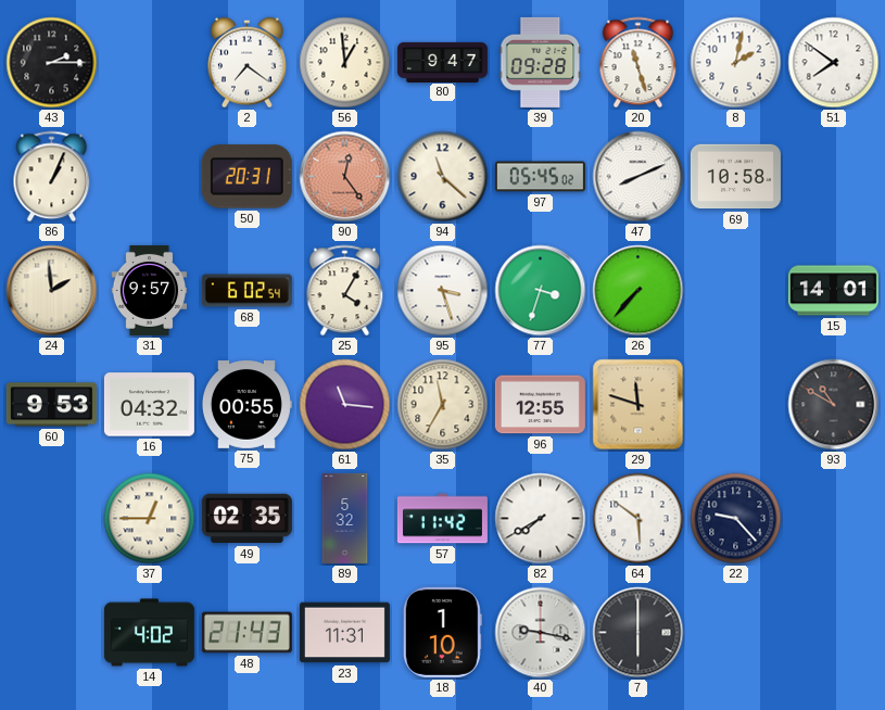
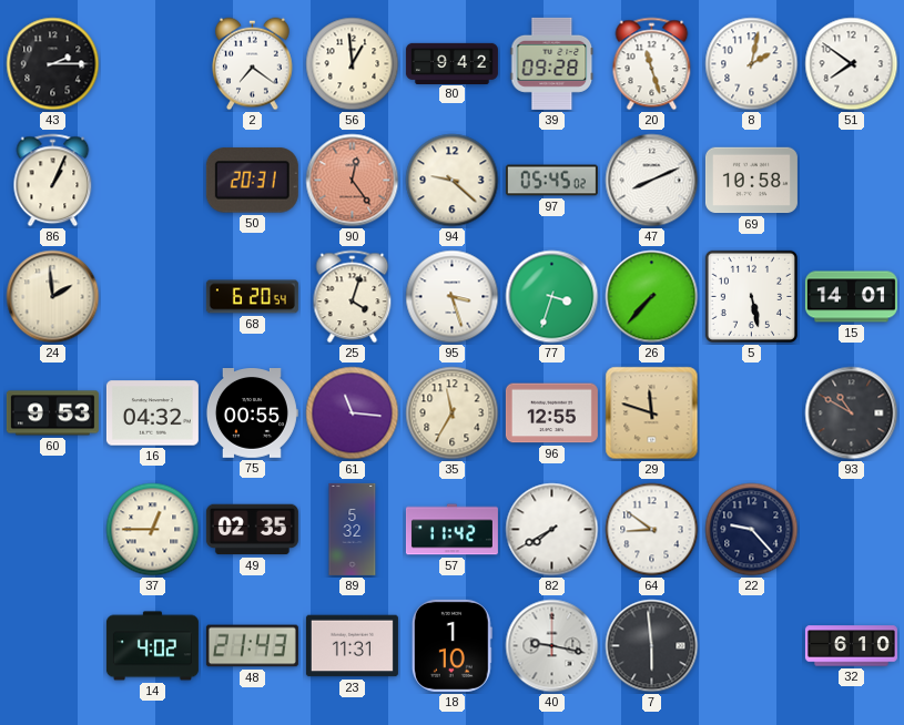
80: 9:47 -> 9:42 (451, 63)
94: 11:22 -> 9:22 (453, 181)
31: 9:57 -> none (150, 290)
68: 6:02 -> 6:20 (252, 297)
25: 4:05 -> 4:03 (353, 297)
5: none -> 5:28 (751, 296)
64: 5:51 -> 8:51 (652, 530)
7: 6:00 -> 5:59 (652, 646)
32: none -> 6:10 (851, 646)
